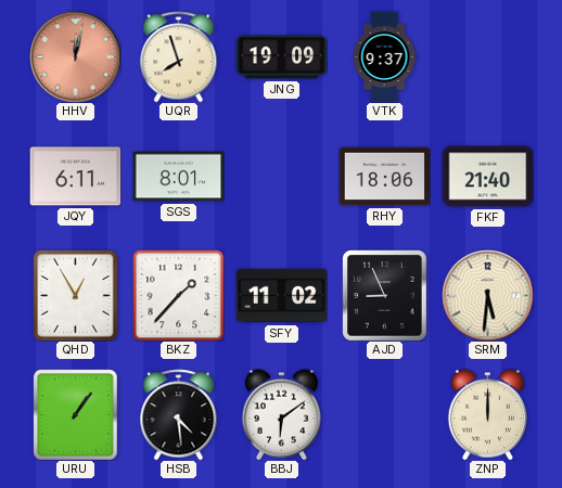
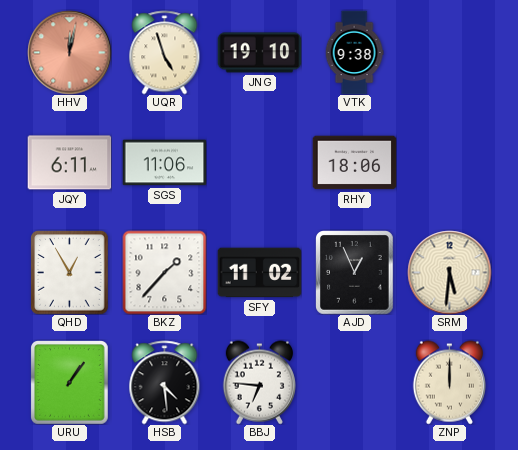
UQR: 7:57 -> 4:57 (165, 52)
JNG: 19:09 -> 19:10 (259, 53)
VTK: 9:37 -> 9:38 (354, 52)
SGS: 8:01 -> 11:06 (164, 163)
FKF: 21:40 -> none (487, 177)
AJD: 8:56 -> 12:56 (355, 272)
BBJ: 6:09 -> 6:46 (259, 382)
